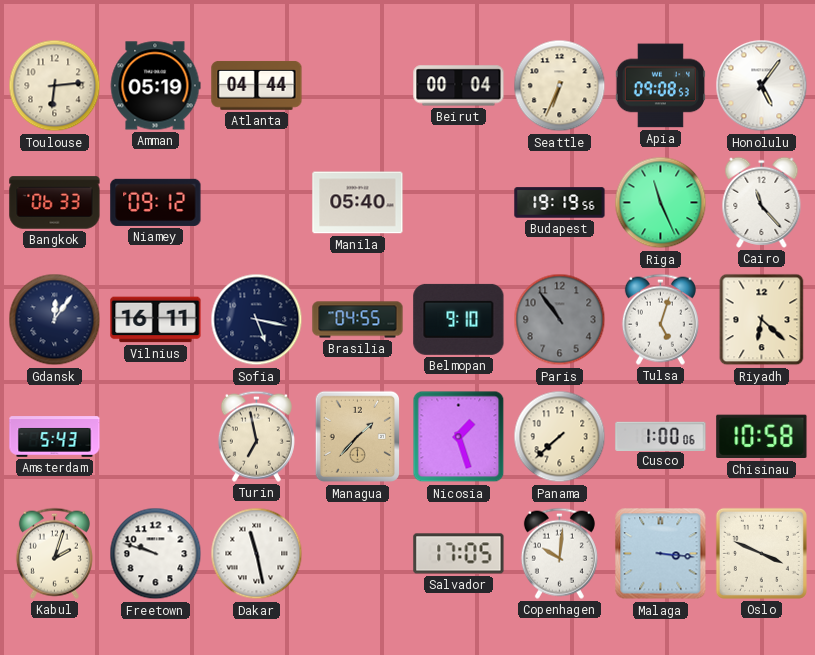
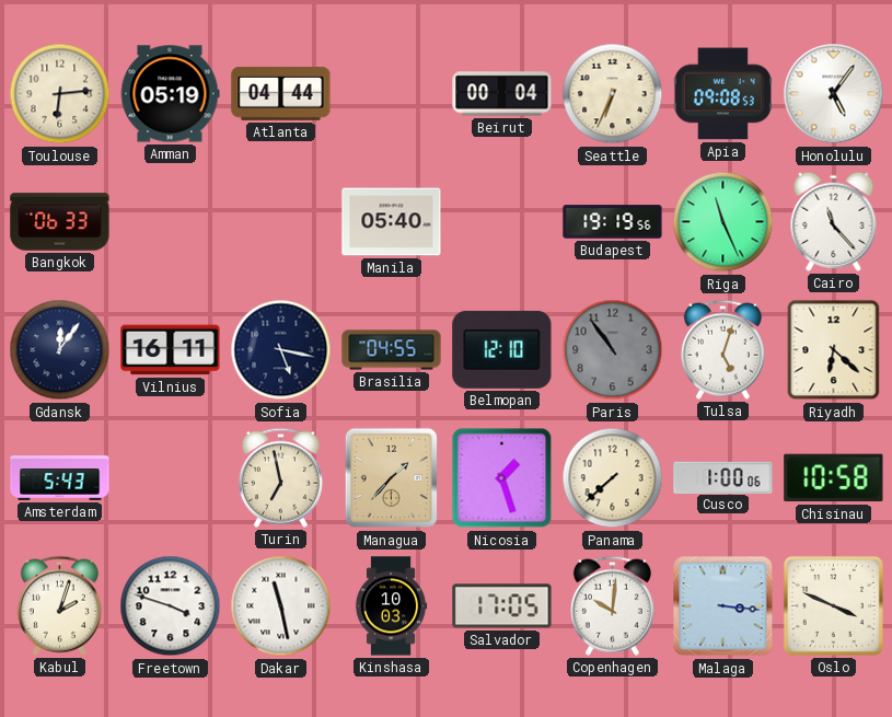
Niamey: 09:12 -> none (156, 202)
Belmopan: 9:10 -> 12:10 (502, 349)
Freetown: 9:48 -> 3:48 (171, 606)
Kinshasa: none -> 10:03 (391, 606)
